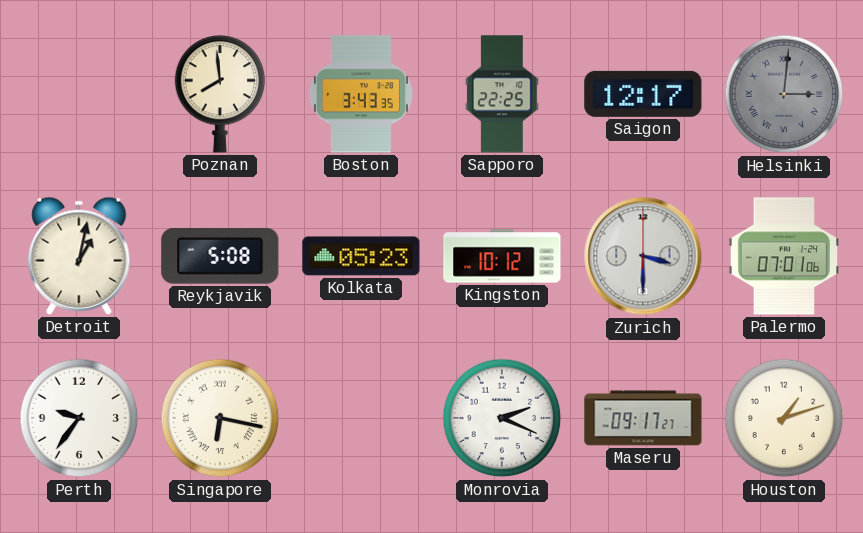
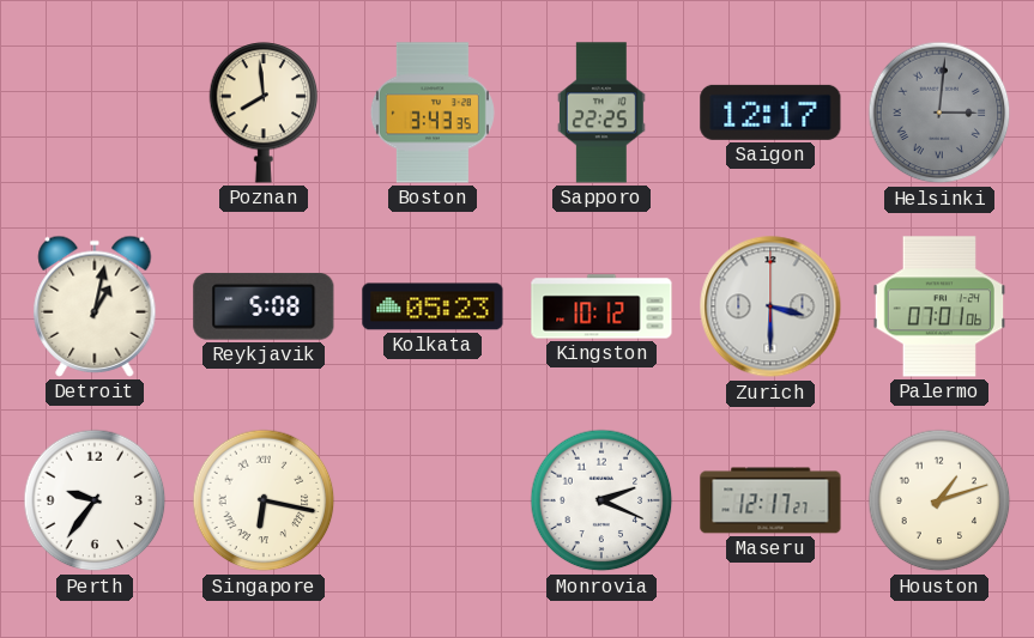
Maseru: 09:17 -> 12:17 (770, 500)
